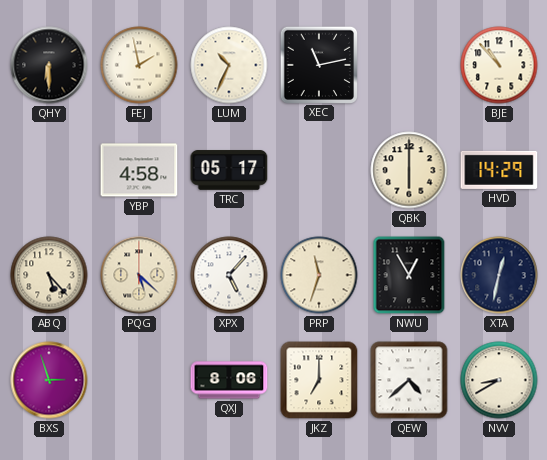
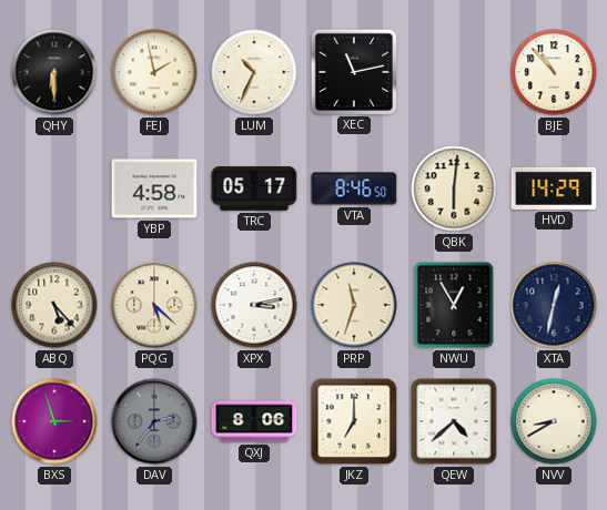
VTA: none -> 8:46 (354, 188)
QBK: 6:00 -> 6:01 (454, 188)
XPX: 5:07 -> 3:13 (254, 305)
DAV: none -> 2:36 (154, 421)
